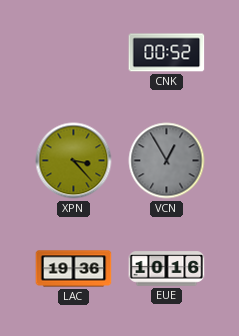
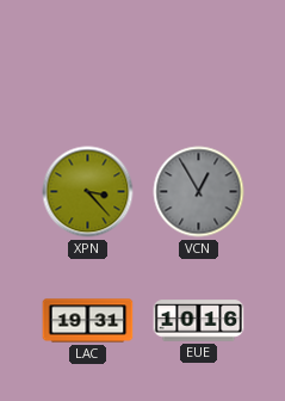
CNK: 00:52 -> none (167, 53)
LAC: 19:36 -> 19:31 (88, 321)
